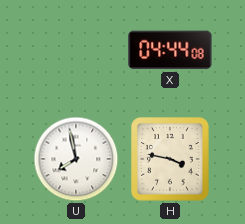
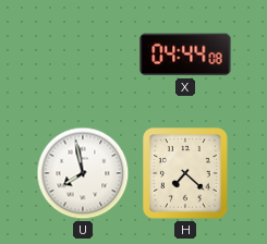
H: 3:47 -> 7:22 (185, 173)
